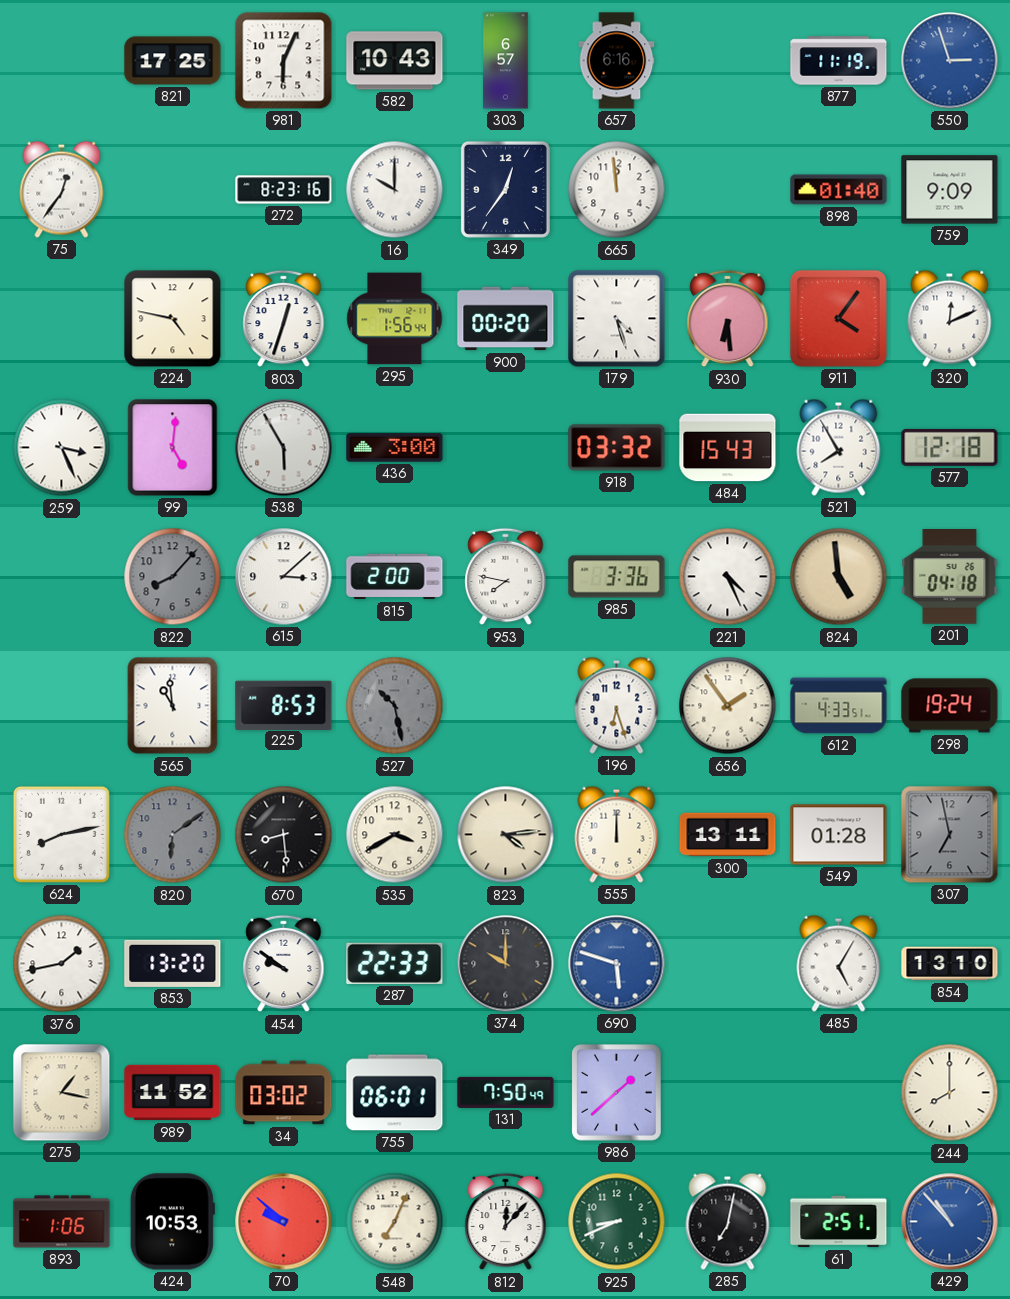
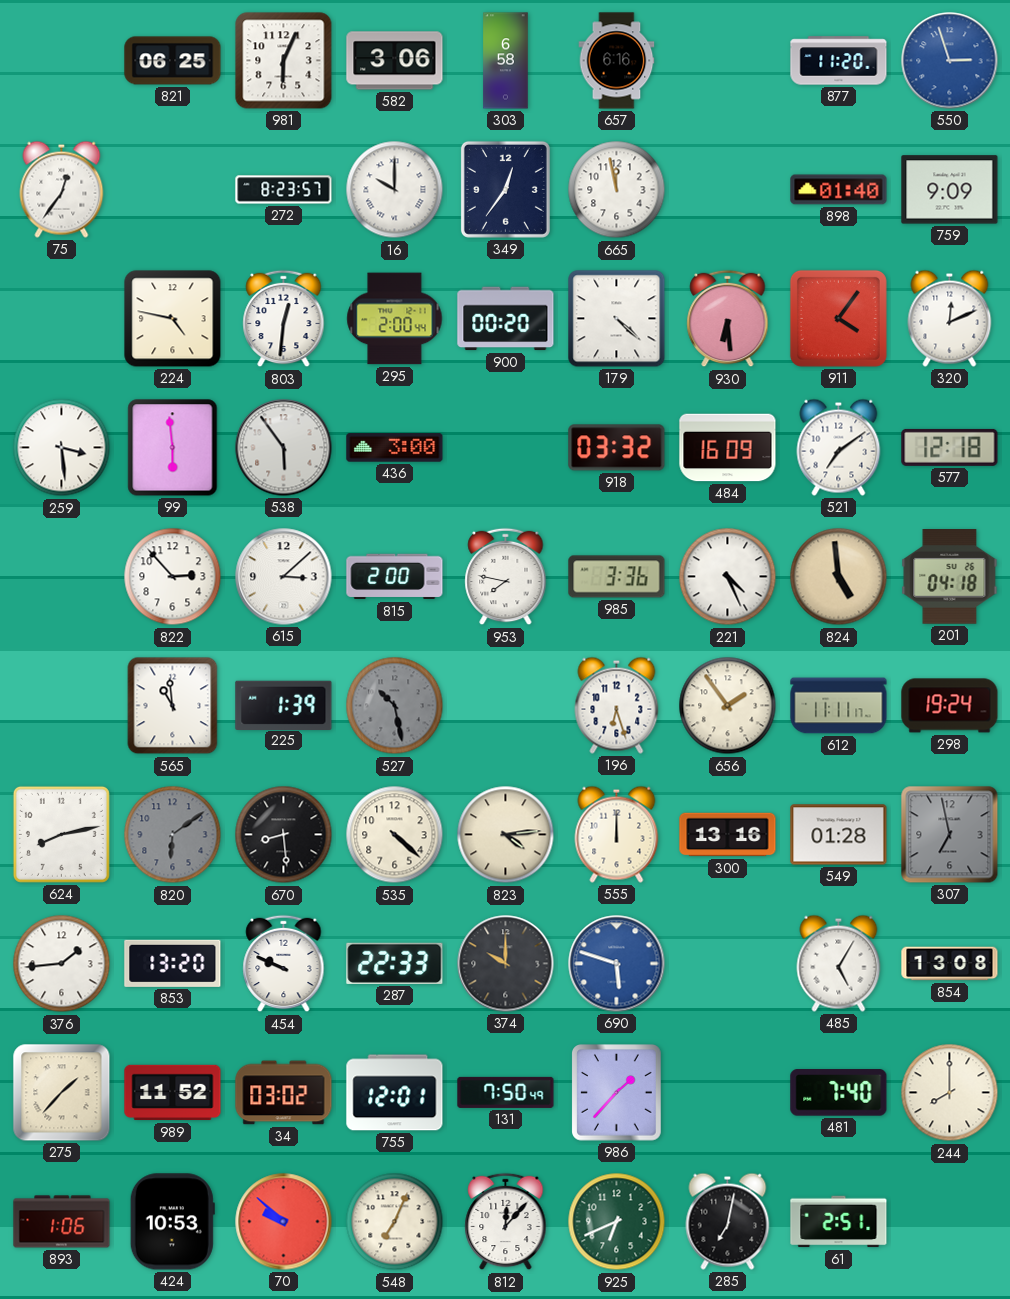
821: 17:25 -> 06:25 (173, 61)
582: 10:43 -> 3:06 (395, 61)
303: 6:57 -> 6:58 (506, 61)
877: 11:19 -> 11:20 (839, 61)
272: 8:23:16 -> 8:23:57 (284, 190)
665: 11:59 -> 11:58 (617, 190)
803: 12:33 -> 12:31 (284, 319)
295: 1:56 -> 2:00 (395, 319)
179: 4:27 -> 4:22 (617, 319)
259: 3:26 -> 3:29 (62, 448)
99: 5:01 -> 5:59 (173, 448)
538: 5:55 -> 5:54 (284, 448)
484: 15:43 -> 16:09 (728, 448)
521: 7:55 -> 7:09 (839, 447)
822: 8:07 -> 2:53 (173, 577)
822 dial: grey -> white (173, 577)
225: 8:53 -> 1:39 (284, 705)
612: 4:33 -> 11:11 (839, 706)
535: 3:40 -> 4:22 (395, 835)
300: 13:11 -> 13:16 (728, 835)
376: 1:43 -> 1:44 (62, 964)
454: 9:51 -> 9:49 (284, 964)
854: 13:10 -> 13:08 (950, 964)
275: 1:17 -> 1:37 (62, 1093)
755: 06:01 -> 12:01 (395, 1093)
986: 1:38 -> 1:37 (617, 1093)
481: none -> 7:40 (839, 1093)
925: 8:41 -> 6:41 (617, 1222)
429: 10:53 -> none (950, 1222)
